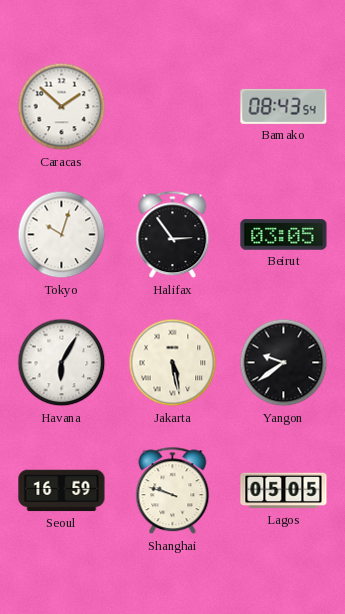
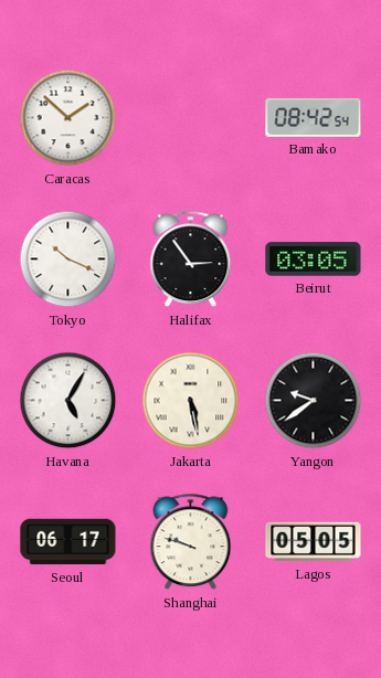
Bamako: 08:43 -> 08:42 (314, 117)
Tokyo: 10:03 -> 10:19 (68, 259)
Havana: 6:05 -> 5:05 (68, 401)
Seoul: 16:59 -> 06:17 (68, 542)
